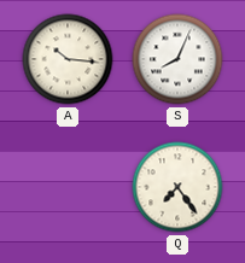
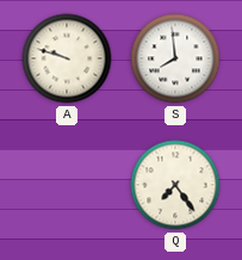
A: 10:16 -> 9:48 (67, 58)
S: 8:04 -> 7:59 (175, 58)
